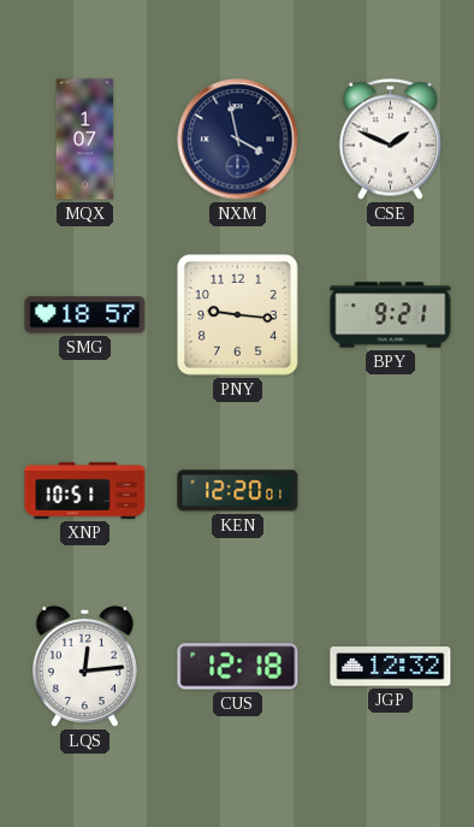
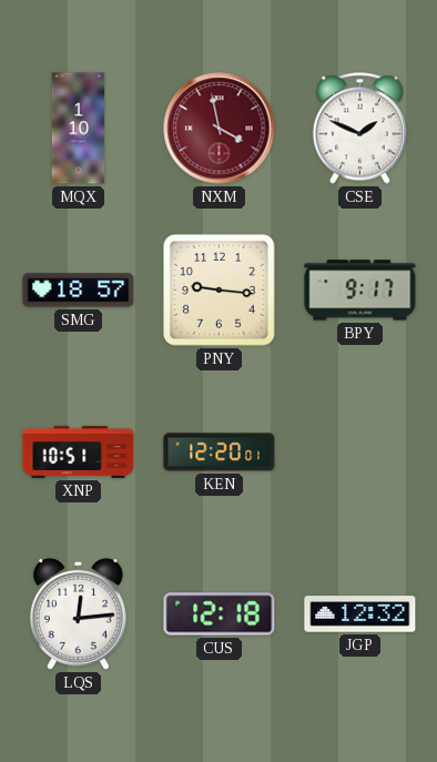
MQX: 1:07 -> 1:10 (79, 129)
NXM dial: navy -> burgundy (220, 129)
BPY: 9:21 -> 9:17 (360, 291)
